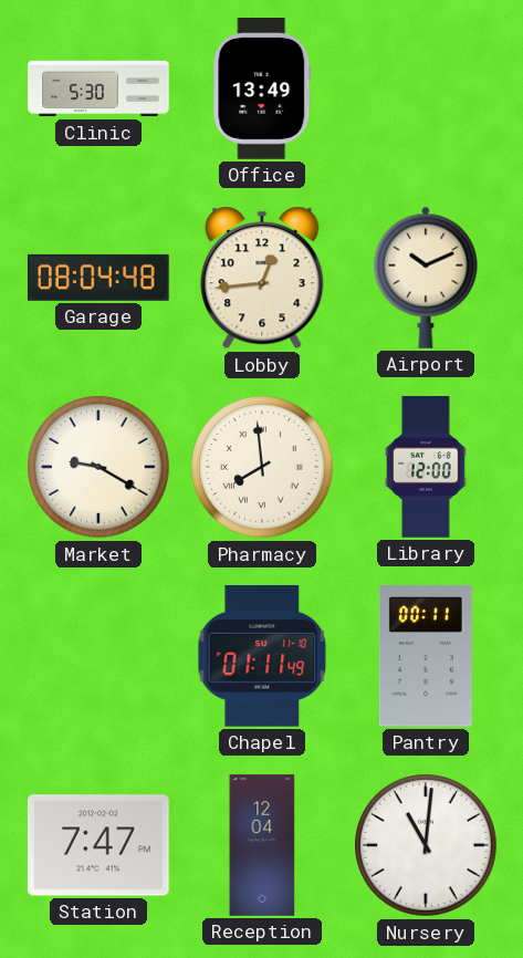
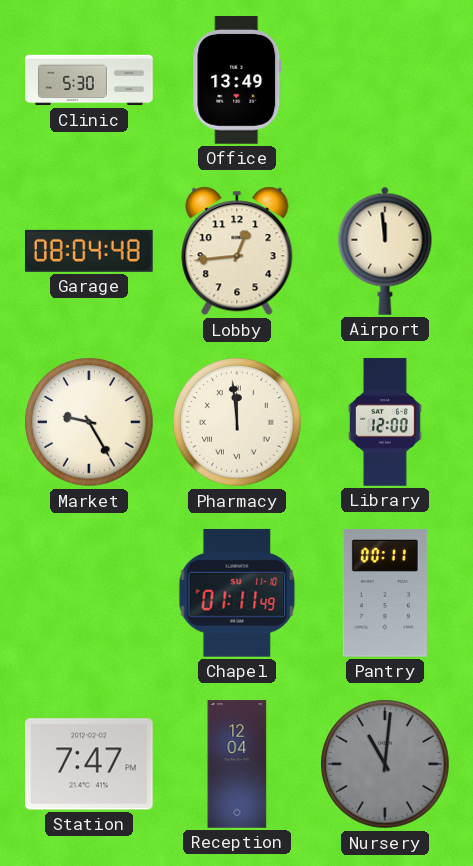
Airport: 10:11 -> 11:59 (385, 251)
Market: 9:20 -> 9:25 (89, 422)
Pharmacy: 7:59 -> 11:59 (237, 422)
Nursery dial: white -> grey (385, 764)
